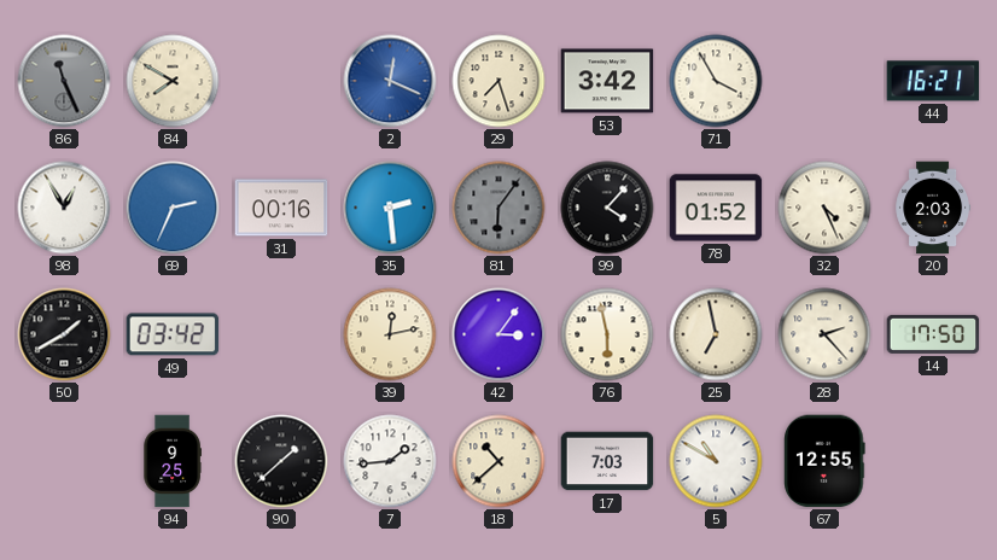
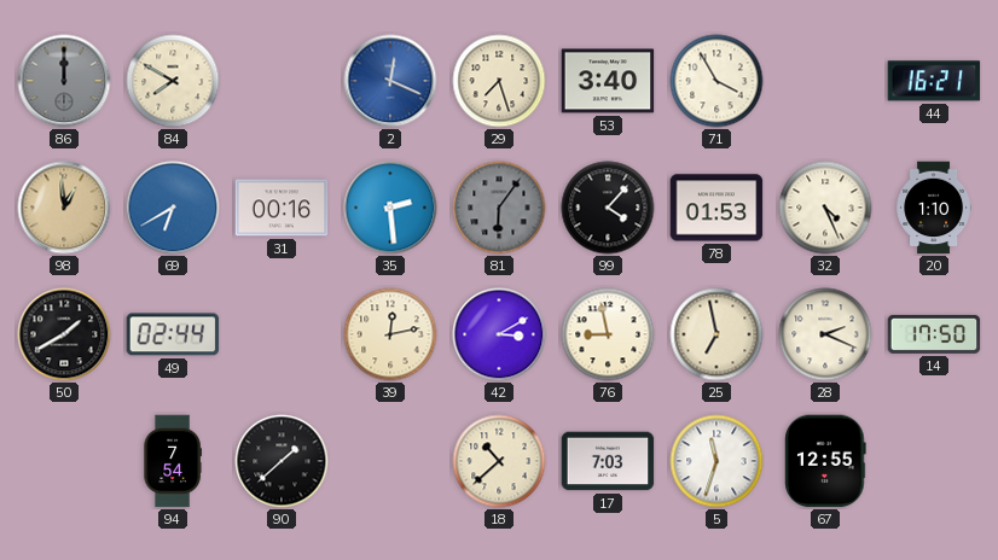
86: 11:26 -> 12:00 (64, 81)
53: 3:42 -> 3:40 (608, 81)
98: 12:55 -> 12:59 (64, 208)
98 dial: white -> champagne (64, 208)
69: 2:34 -> 6:40 (173, 208)
78: 01:52 -> 01:53 (716, 208)
20: 2:03 -> 1:10 (933, 208)
49: 03:42 -> 02:44 (173, 334)
42: 3:06 -> 3:10 (499, 334)
76: 5:58 -> 8:58 (608, 334)
28: 2:23 -> 2:19 (825, 334)
94: 9:25 -> 7:54 (173, 461)
7: 1:44 -> none (390, 461)
5: 10:50 -> 11:33 (716, 461)
